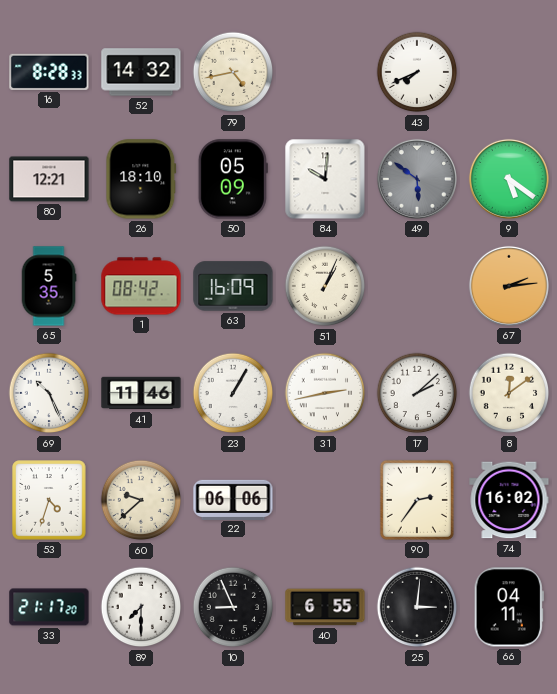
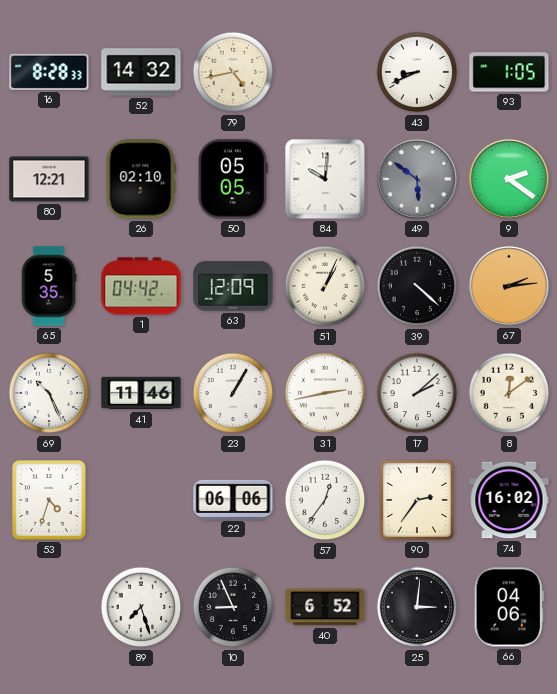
43: 7:41 -> 8:41 (417, 72)
93: none -> 1:05 (509, 72)
26: 18:10 -> 02:10 (141, 179)
50: 05:09 -> 05:05 (233, 179)
9: 5:21 -> 2:21 (509, 179)
1: 08:42 -> 04:42 (141, 286)
63: 16:09 -> 12:09 (233, 286)
39: none -> 4:22 (417, 286)
60: 9:38 -> none (141, 500)
57: none -> 12:36 (325, 500)
33: 21:17 -> none (49, 607)
89: 7:30 -> 7:27 (141, 607)
40: 6:55 -> 6:52 (325, 607)
66: 04:11 -> 04:06 (509, 607)
